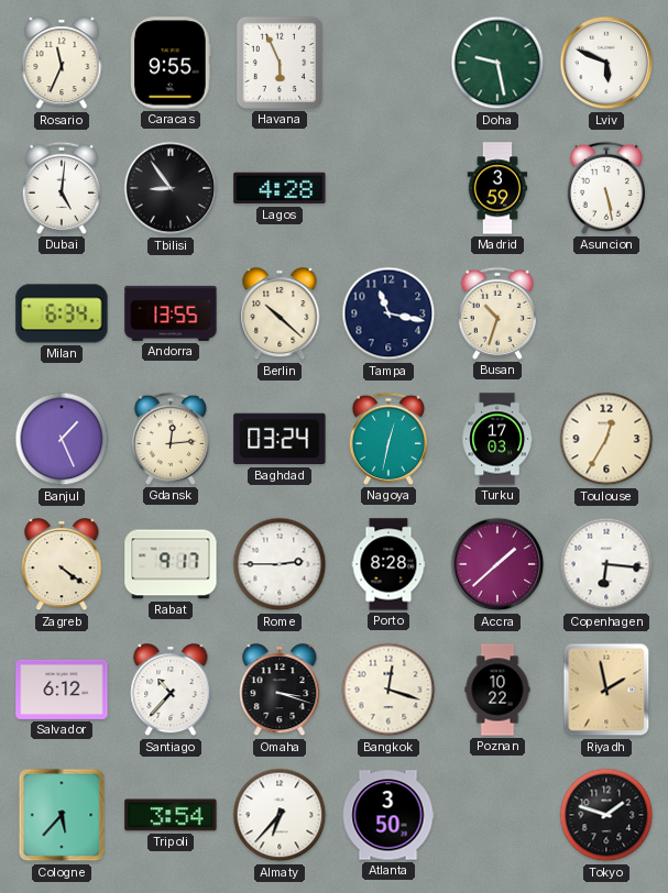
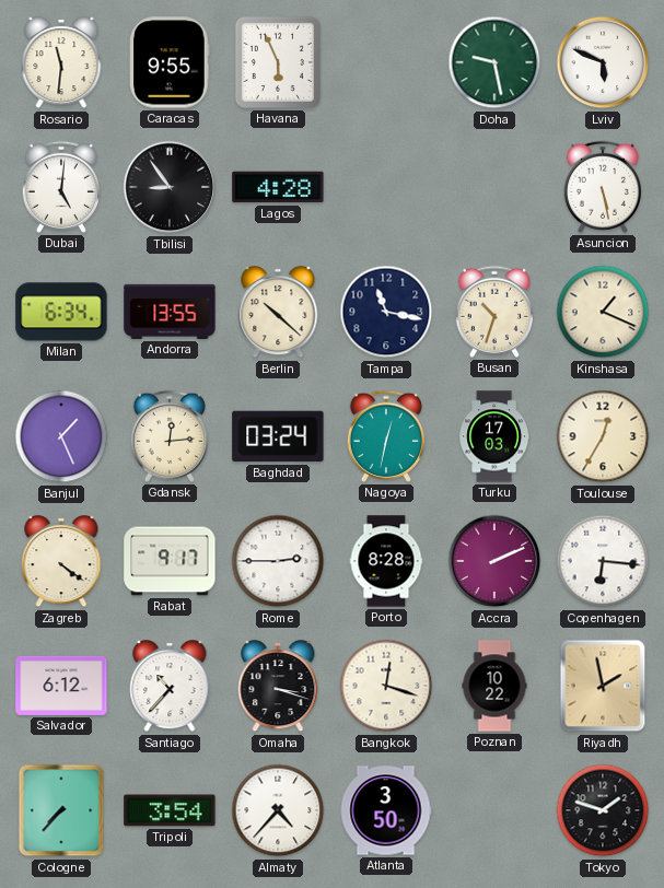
Rosario: 11:34 -> 11:31 (61, 63)
Madrid: 3:59 -> none (497, 188)
Kinshasa: none -> 1:19 (603, 312)
Accra: 1:38 -> 2:11 (494, 561)
Cologne: 5:37 -> 7:37 (61, 810)
Almaty: 6:37 -> 4:37 (278, 810)
